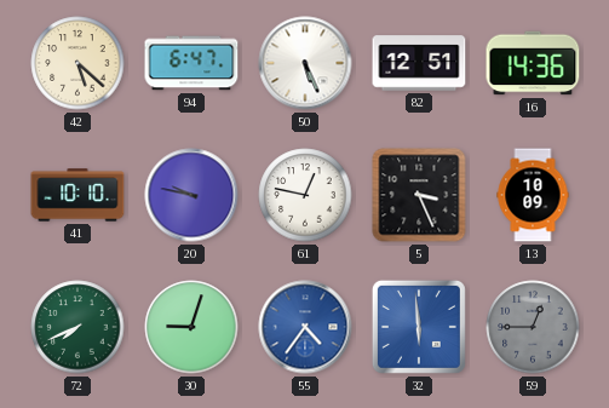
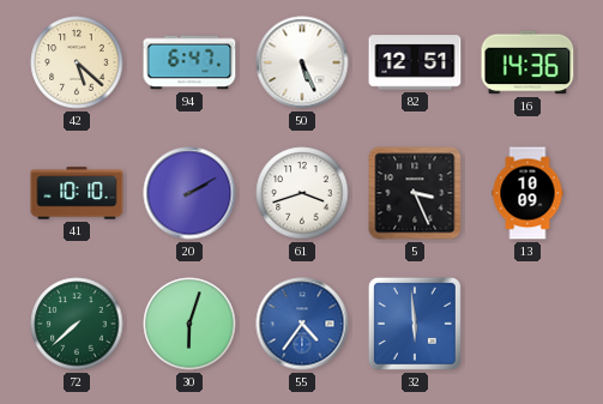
20: 9:47 -> 2:10 (189, 193)
61: 12:47 -> 3:42 (302, 193)
72: 7:41 -> 7:38 (77, 324)
30: 9:03 -> 6:03 (189, 324)
59: 12:45 -> none (533, 327)
